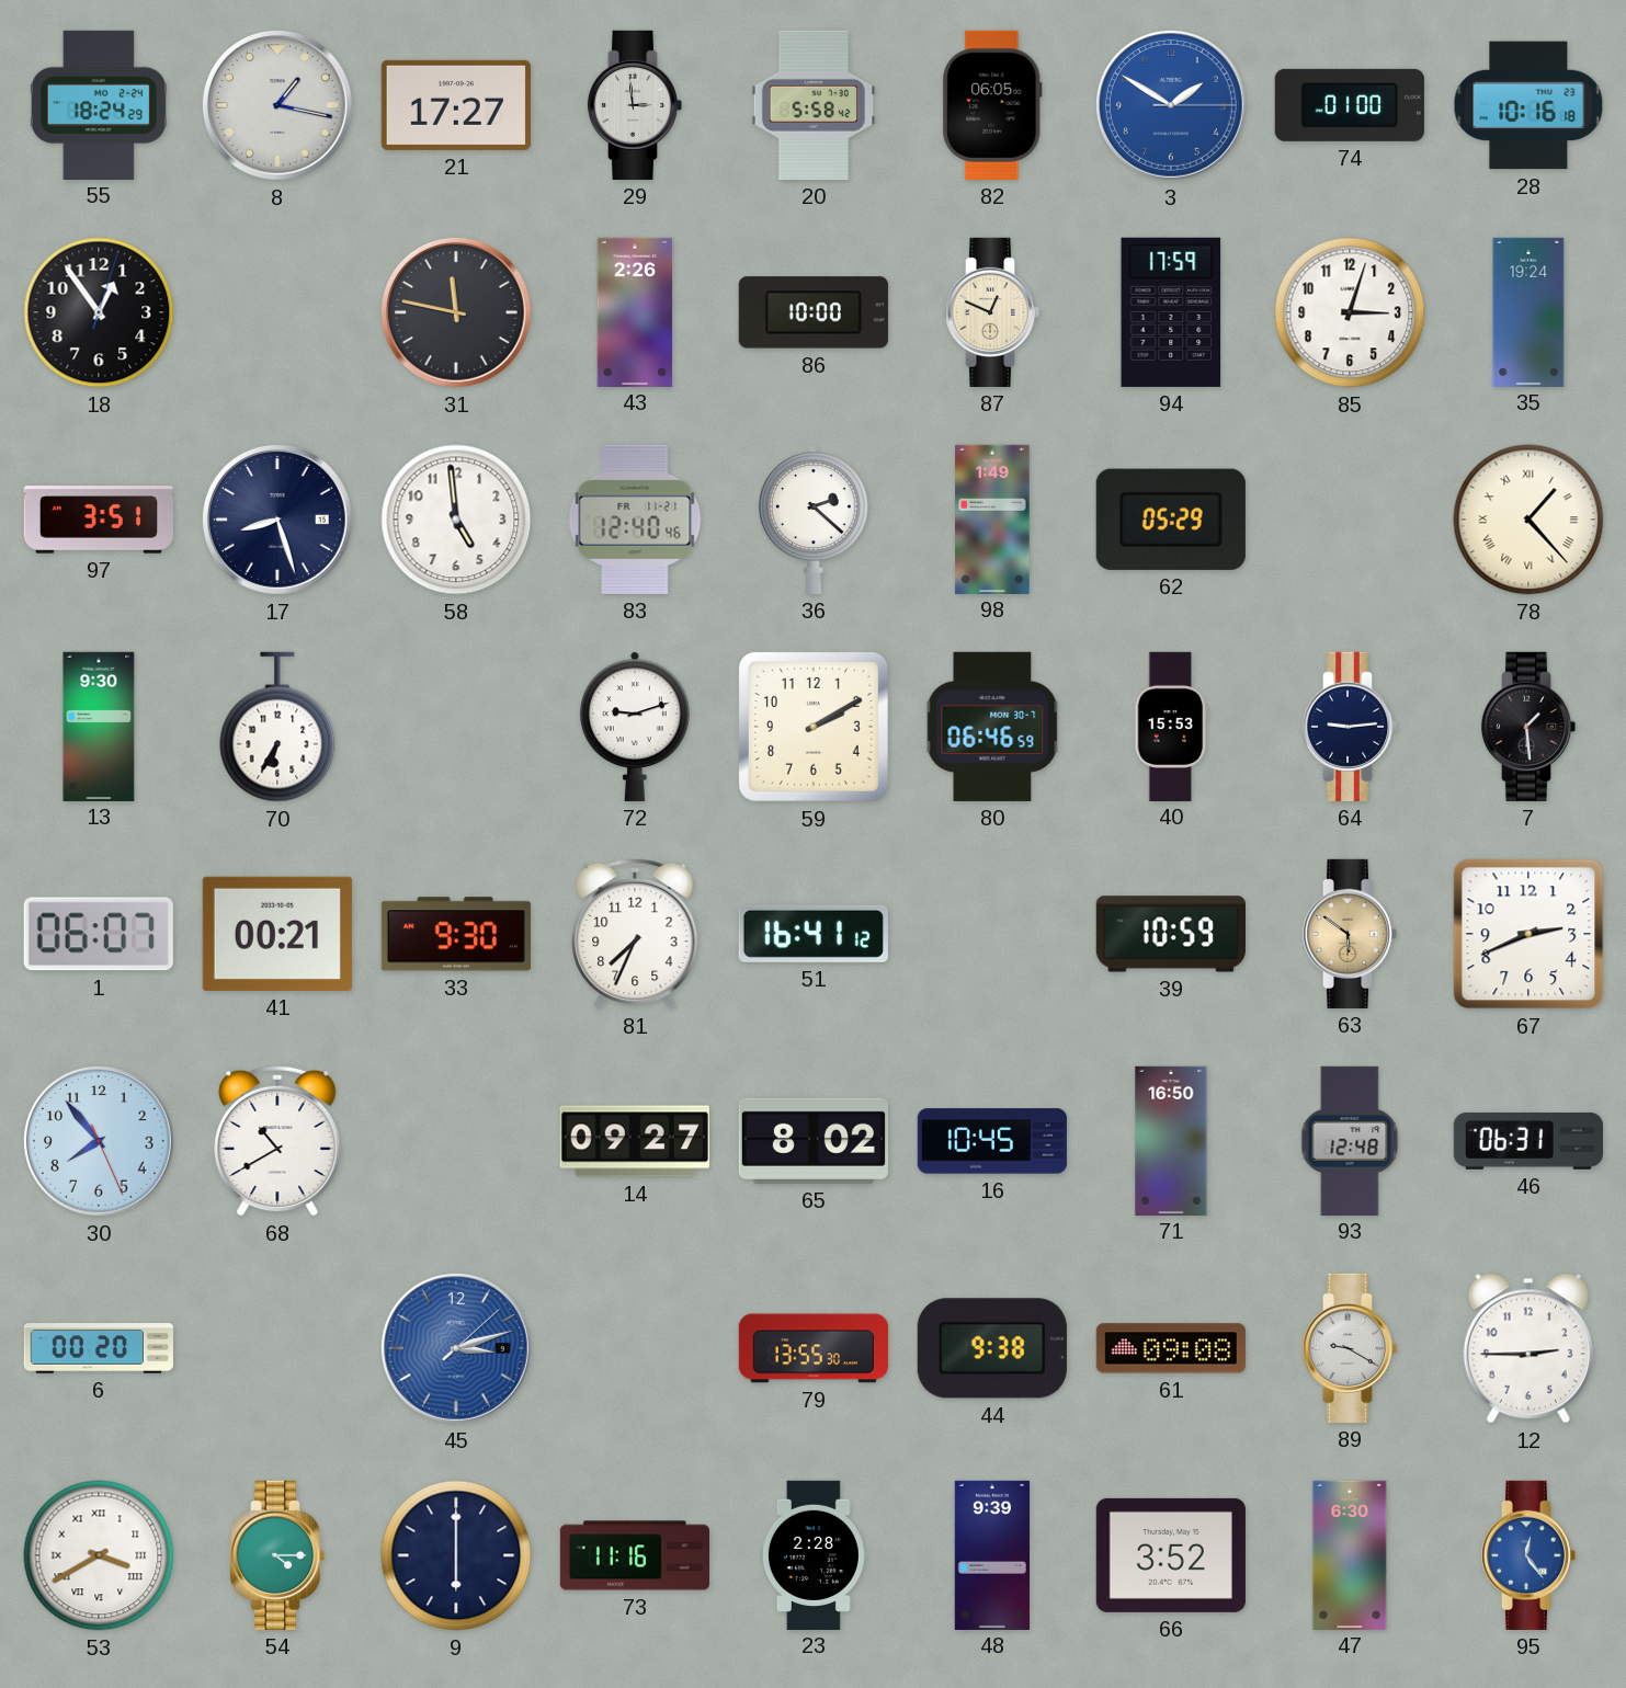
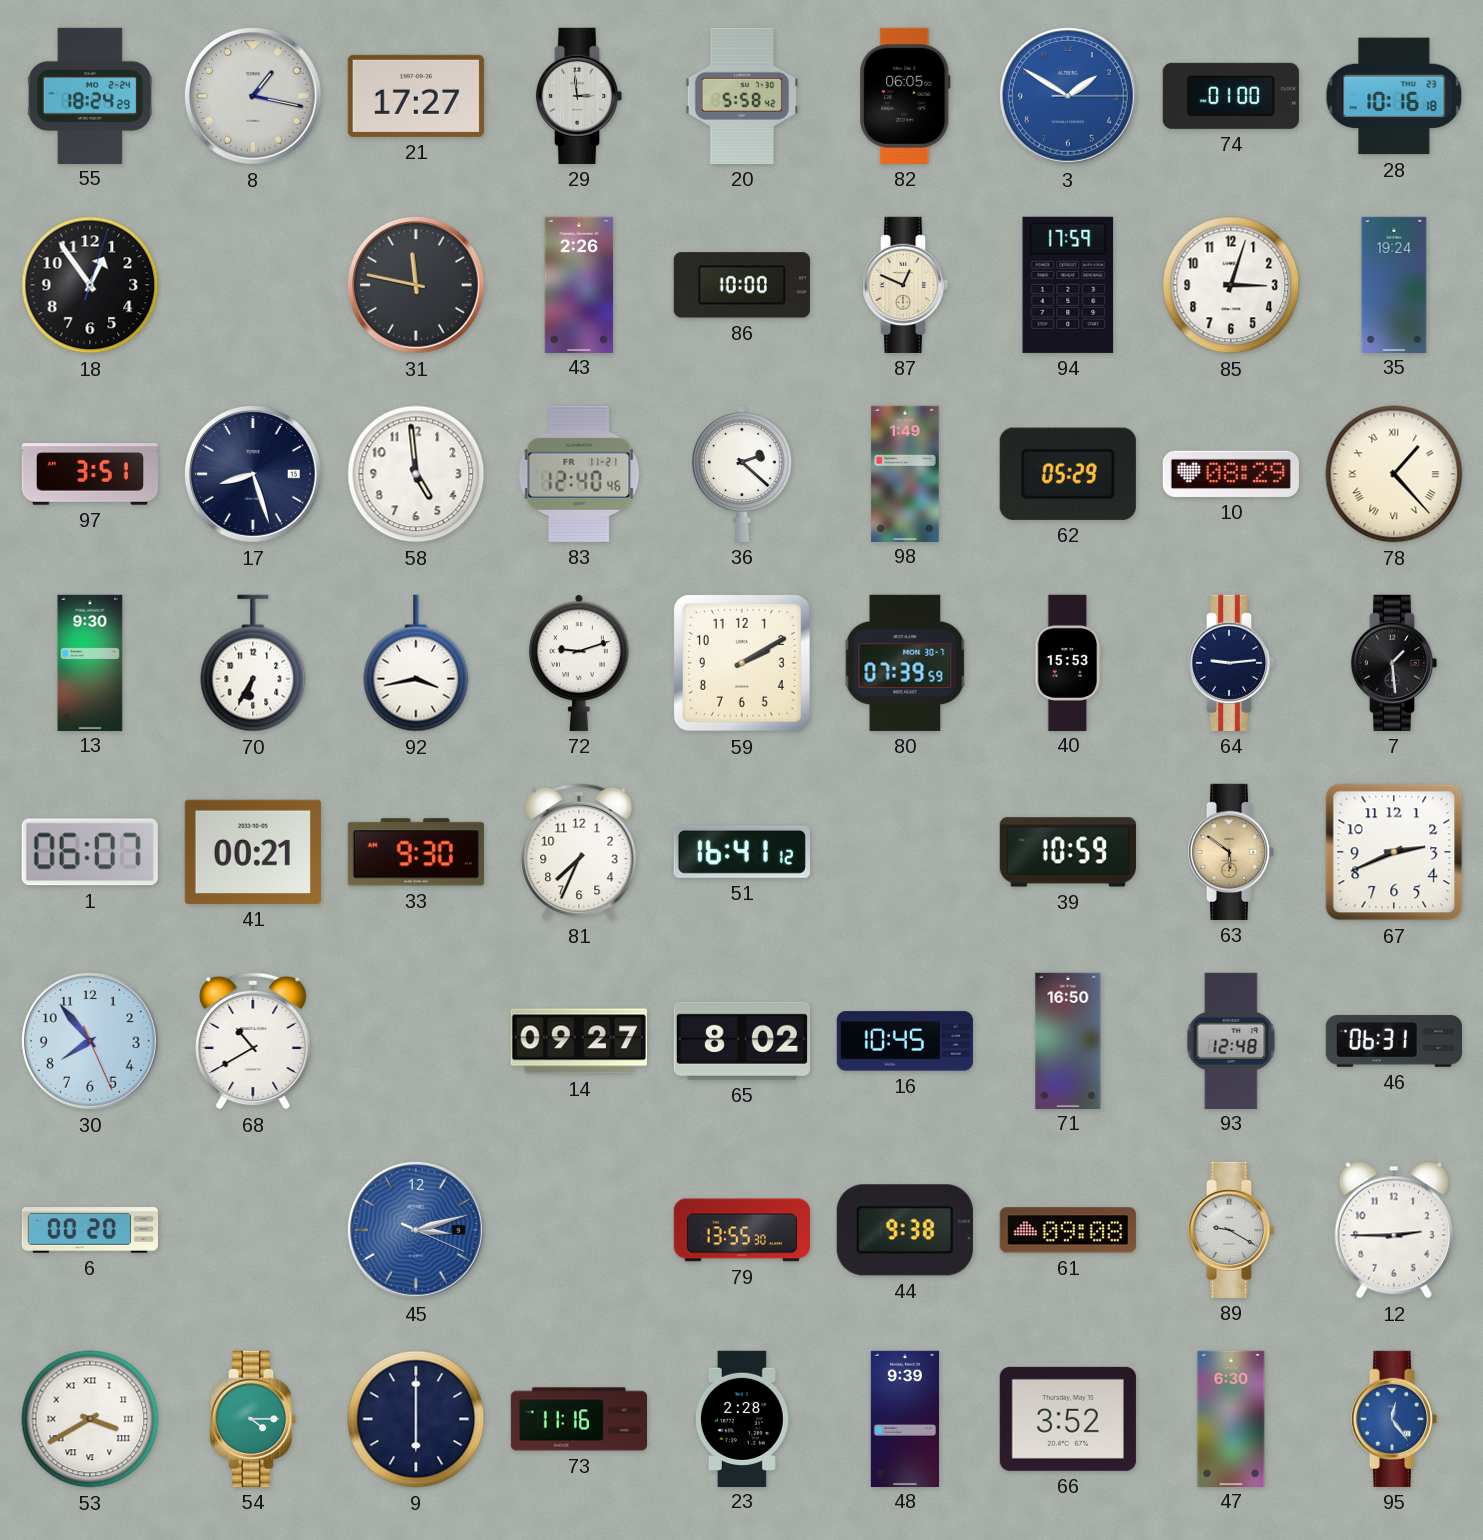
10: none -> 08:29 (1231, 474)
92: none -> 3:43 (416, 663)
80: 06:46 -> 07:39 (905, 663)
45: 3:12:08 -> 3:12:19 (416, 1230)
